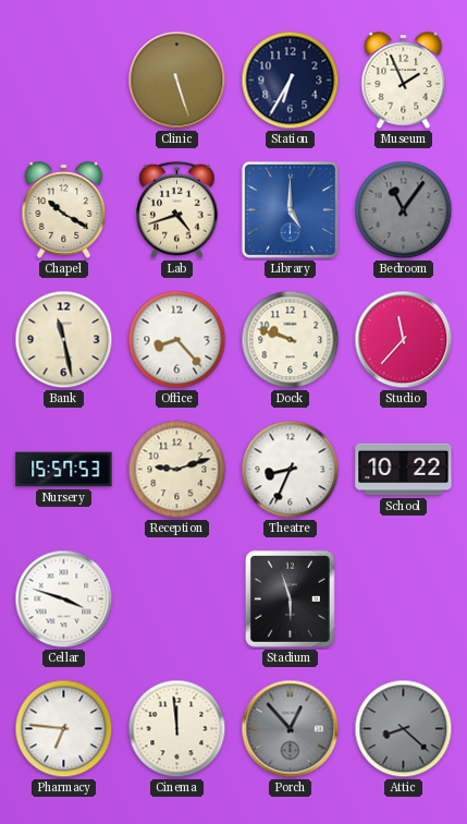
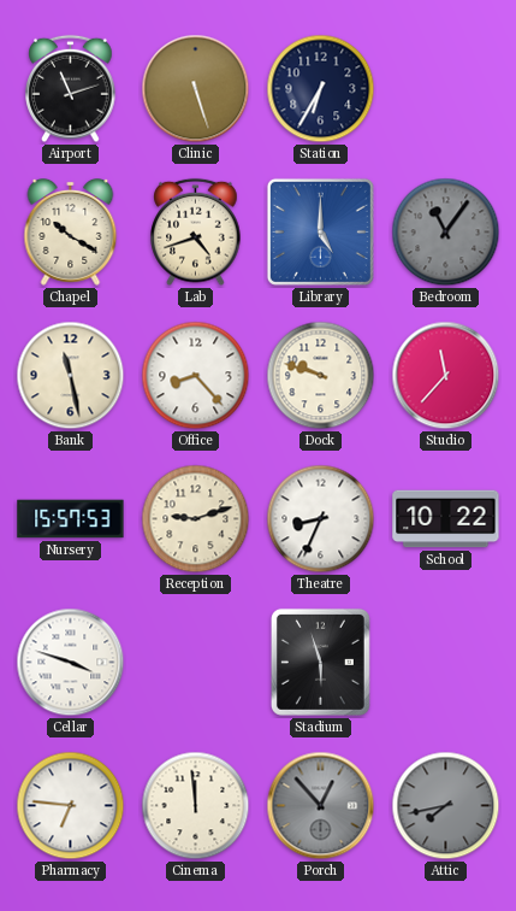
Airport: none -> 11:12 (71, 89)
Museum: 1:56 -> none (404, 81)
Attic: 8:22 -> 7:43 (446, 806)
